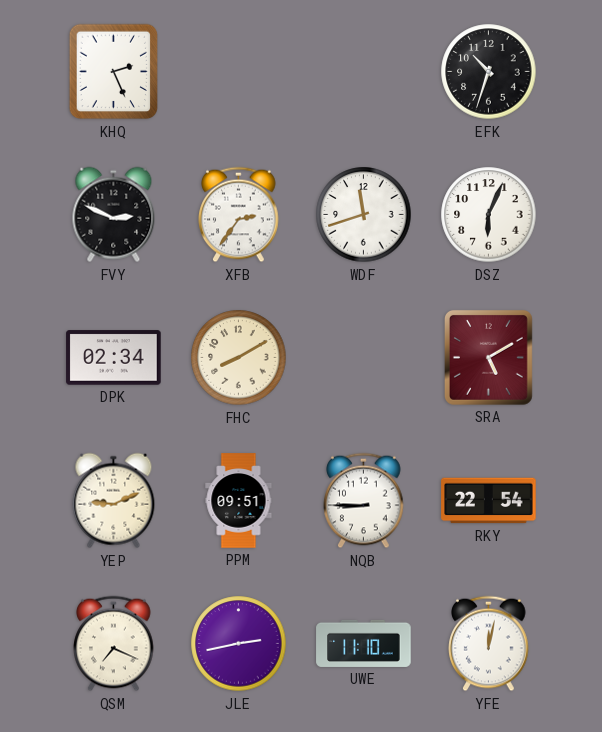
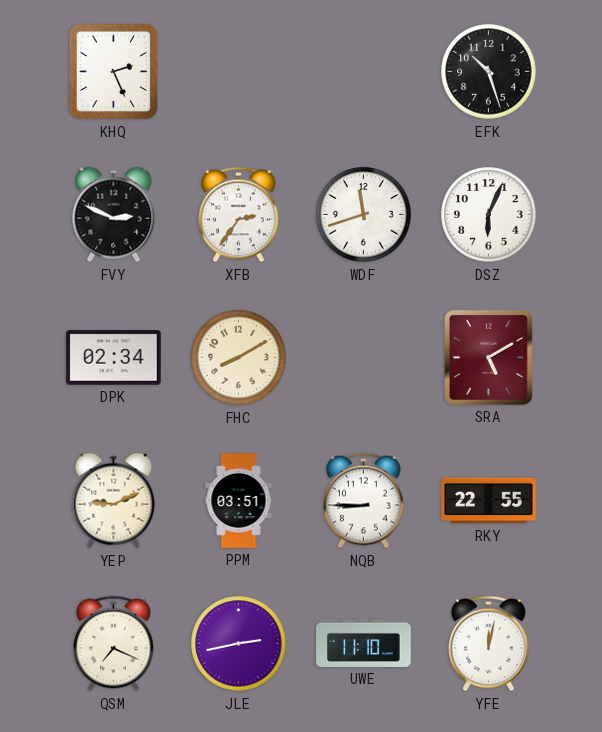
EFK: 10:33 -> 10:27 (489, 72)
PPM: 09:51 -> 03:51 (239, 501)
RKY: 22:54 -> 22:55 (489, 501)
